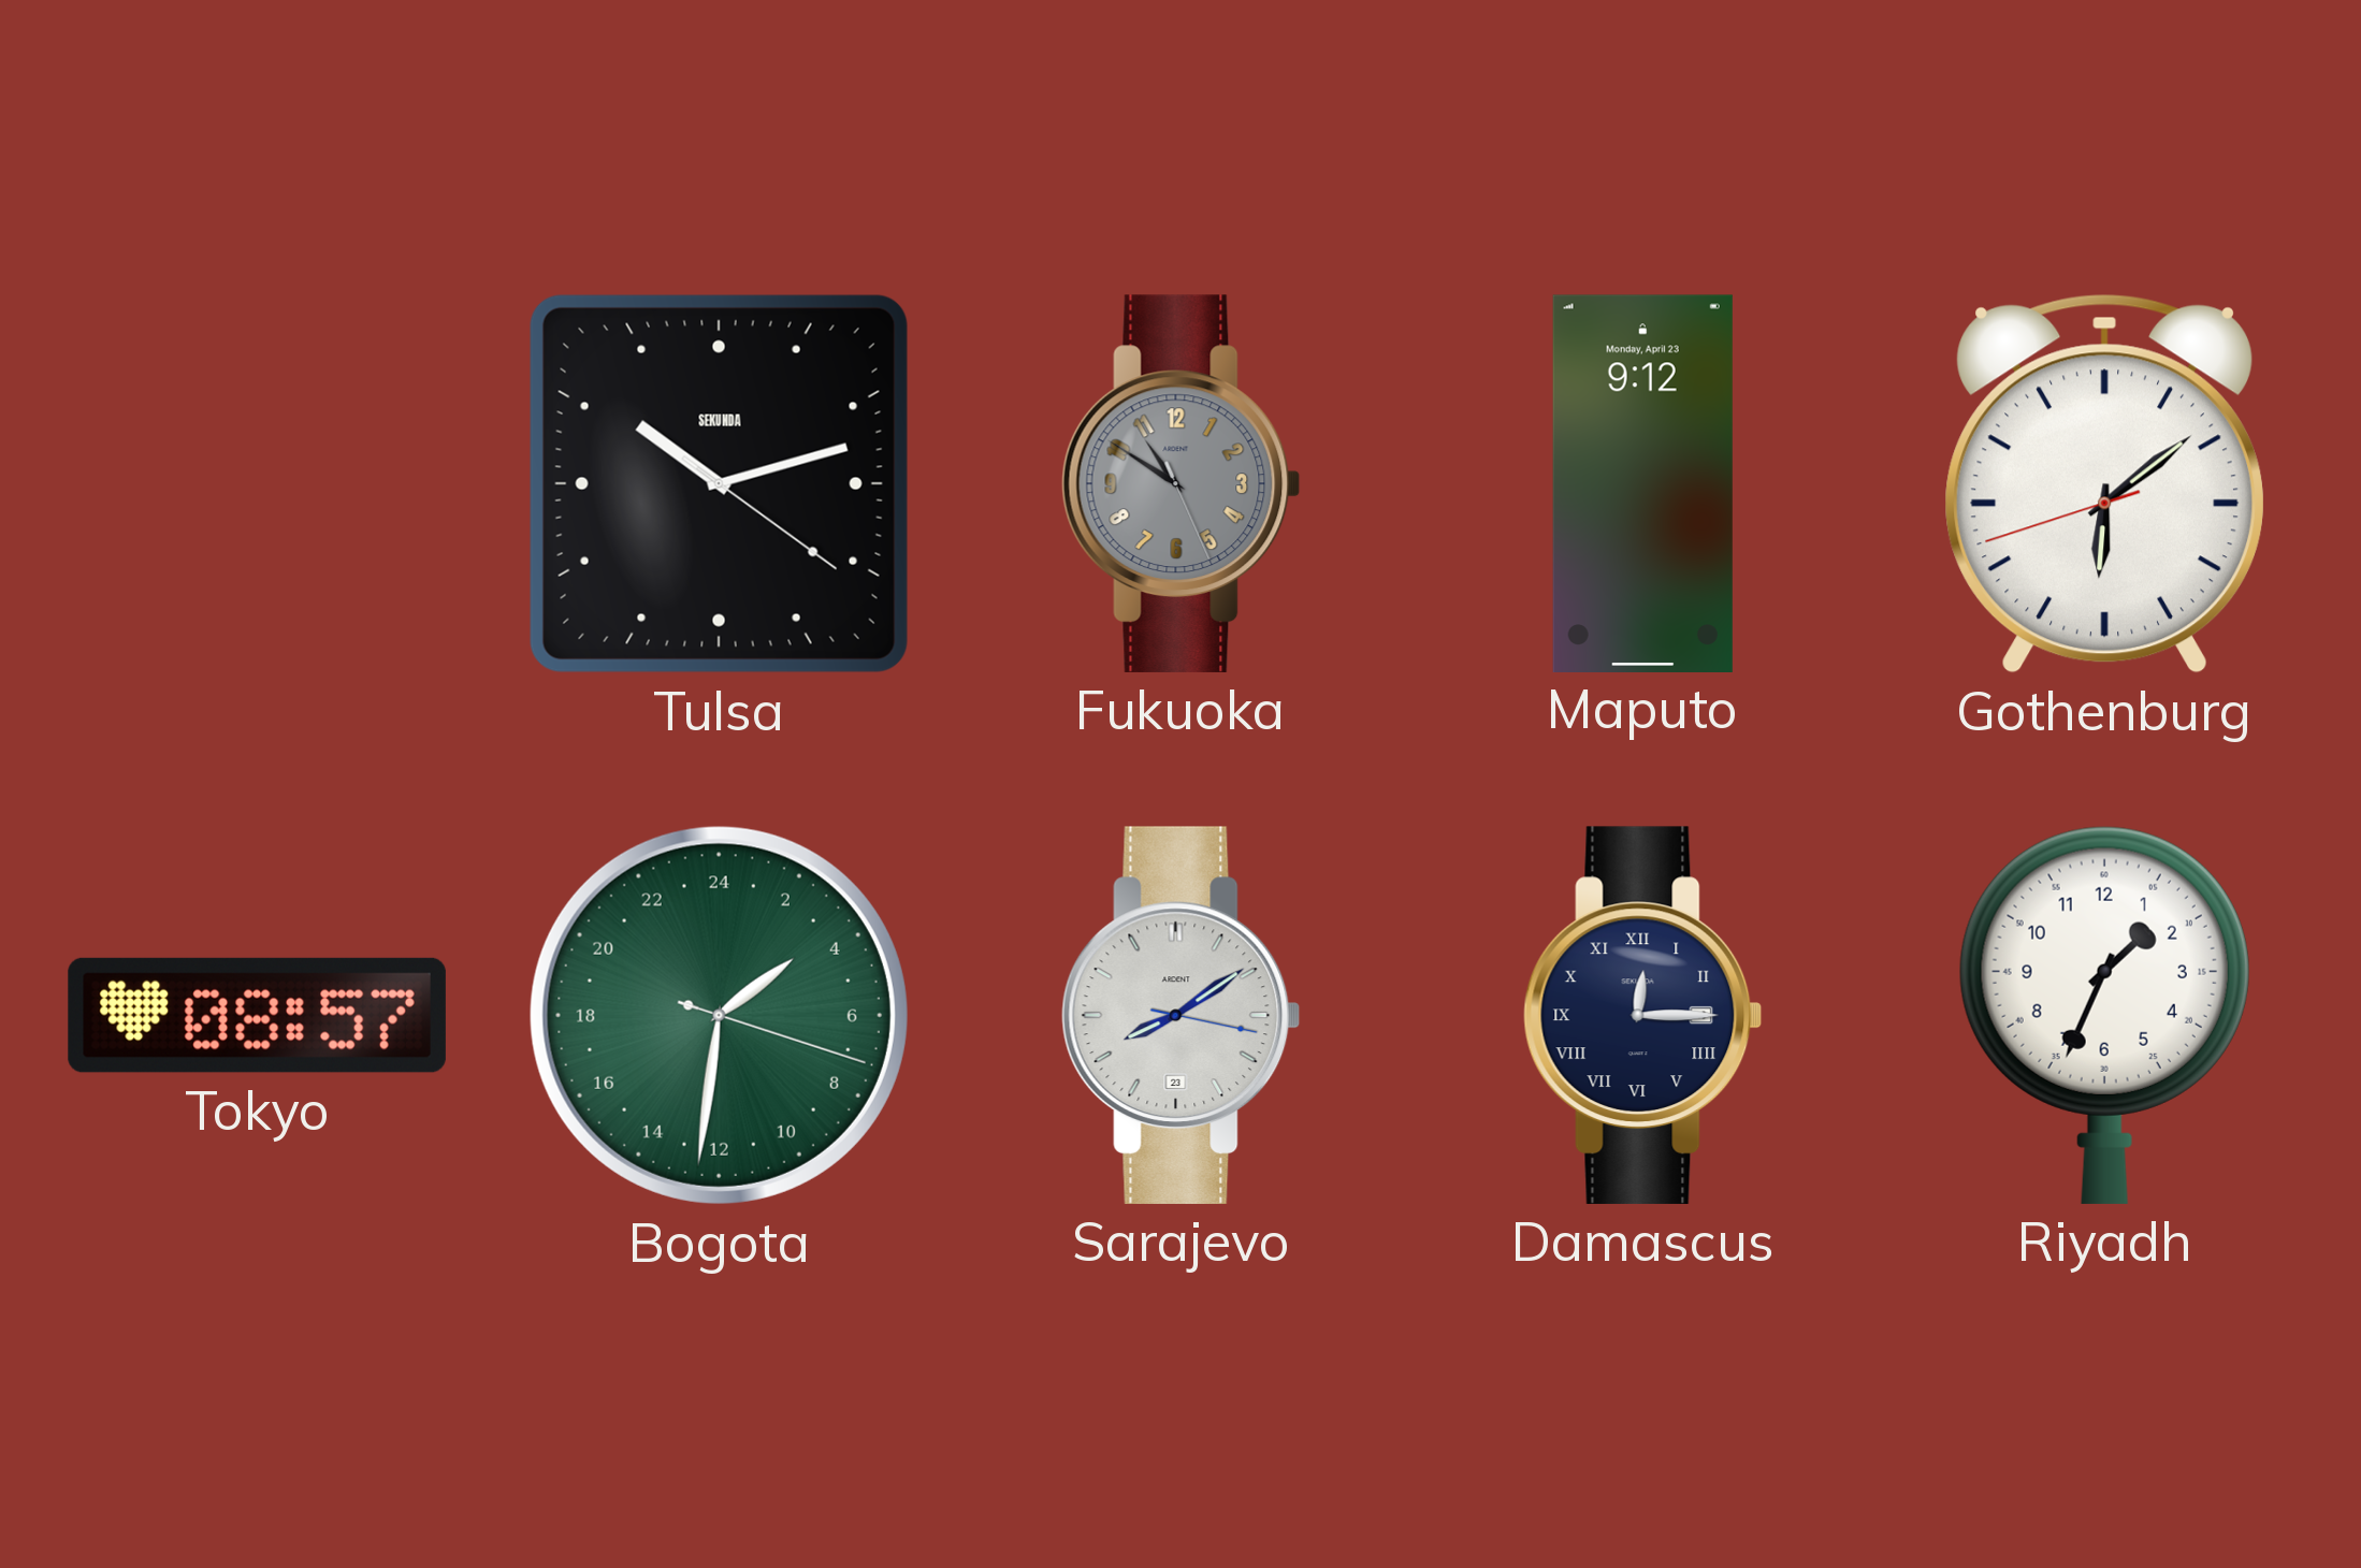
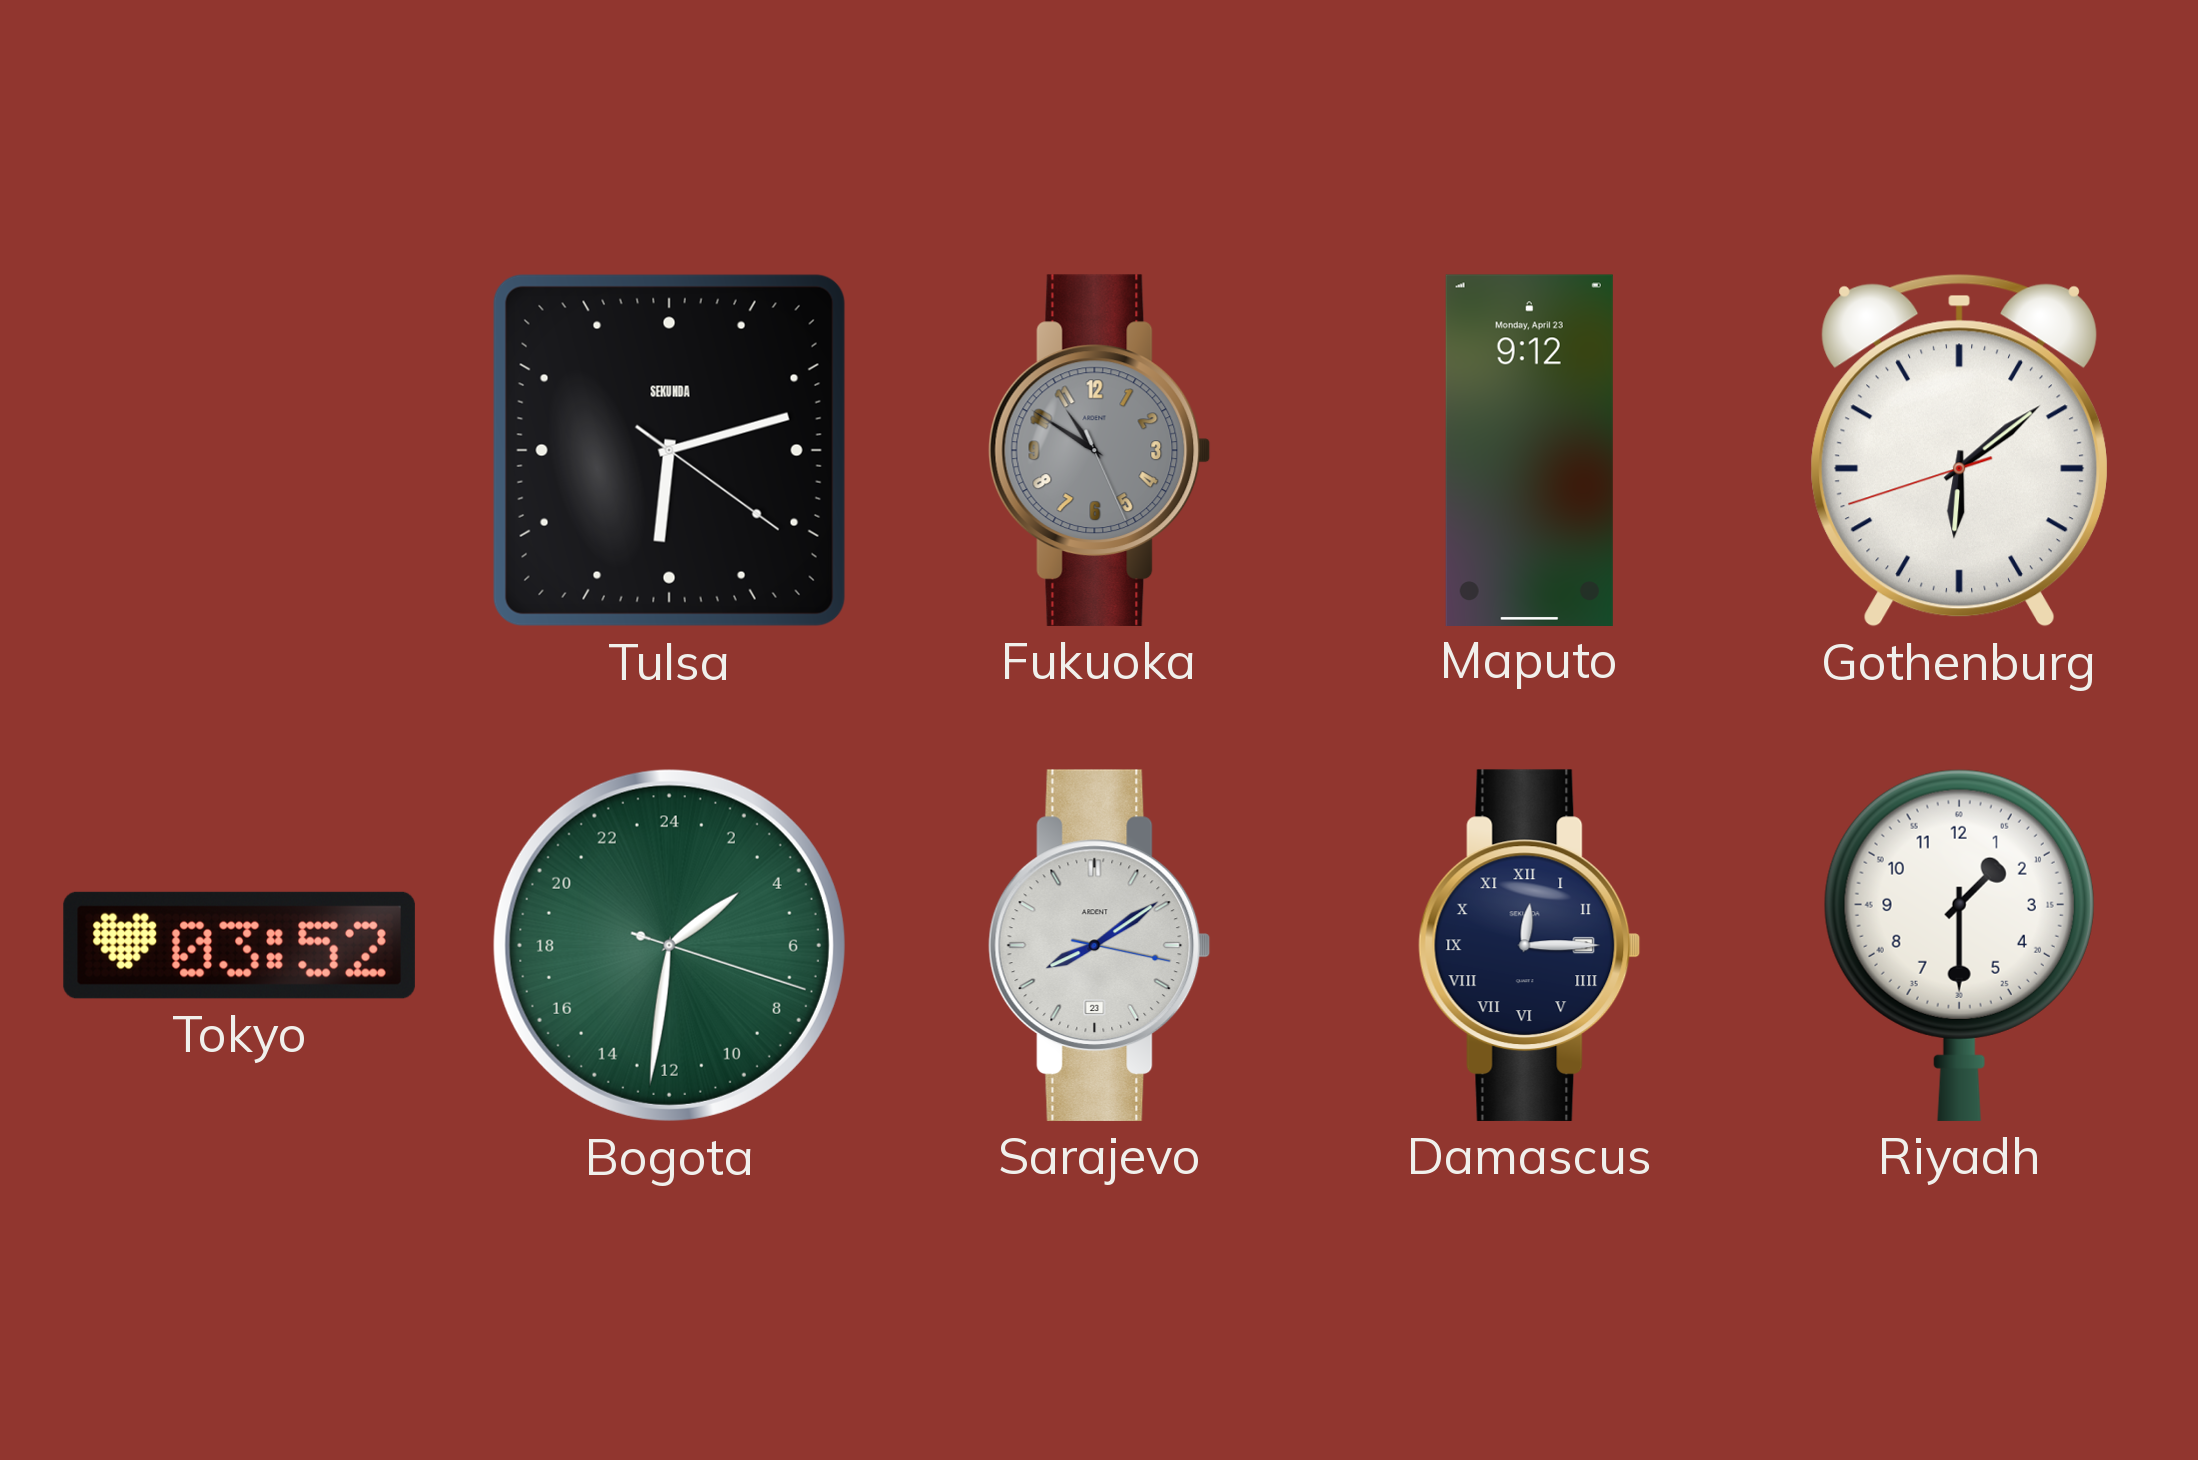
Tulsa: 10:12 -> 6:12 (669, 450)
Tokyo: 08:57 -> 03:52 (239, 945)
Riyadh: 1:34 -> 1:30 (1959, 945)
